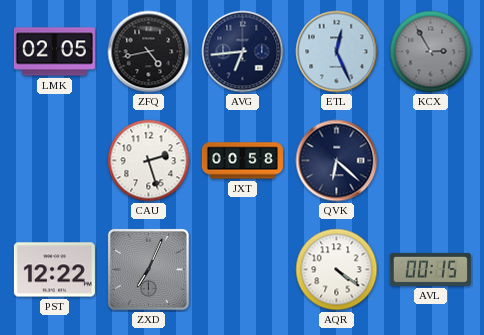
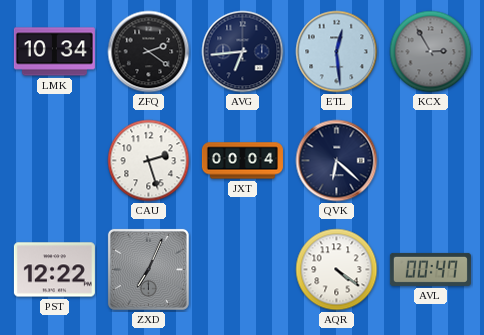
LMK: 02:05 -> 10:34 (54, 52)
ZFQ: 4:43 -> 2:21 (149, 52)
ETL: 12:26 -> 12:29 (337, 52)
JXT: 00:58 -> 00:04 (242, 161)
AVL: 00:15 -> 00:47 (430, 269)
